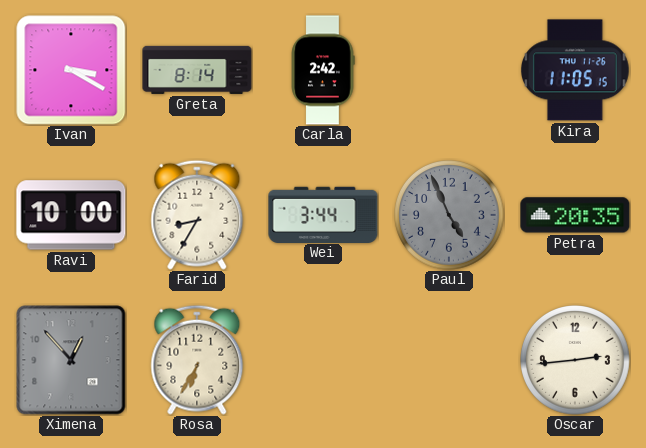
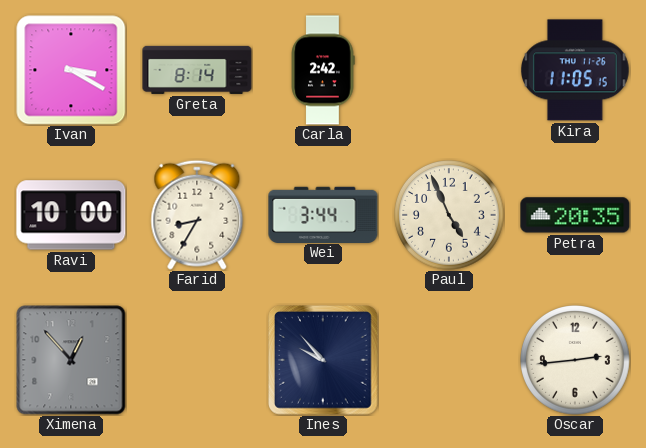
Paul dial: grey -> cream (450, 216)
Rosa: 6:35 -> none (197, 360)
Ines: none -> 9:53 (324, 361)
